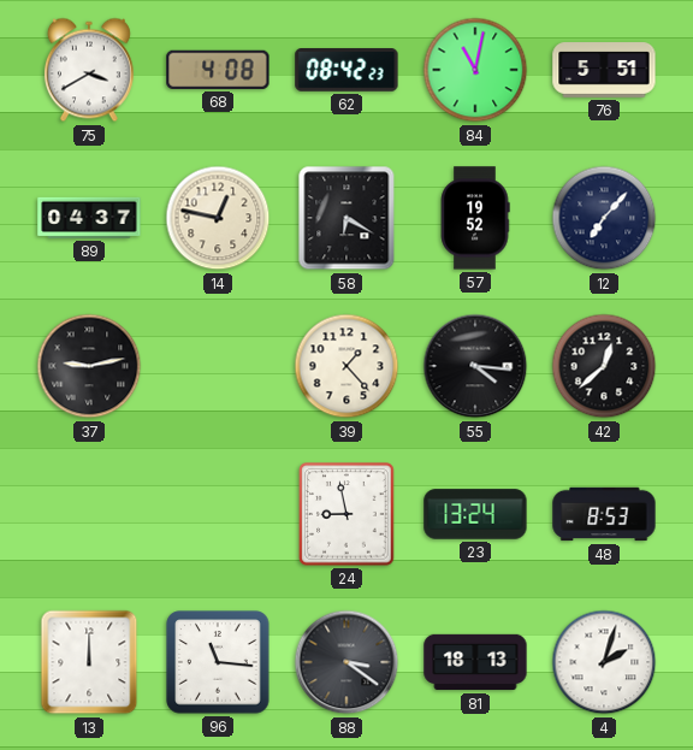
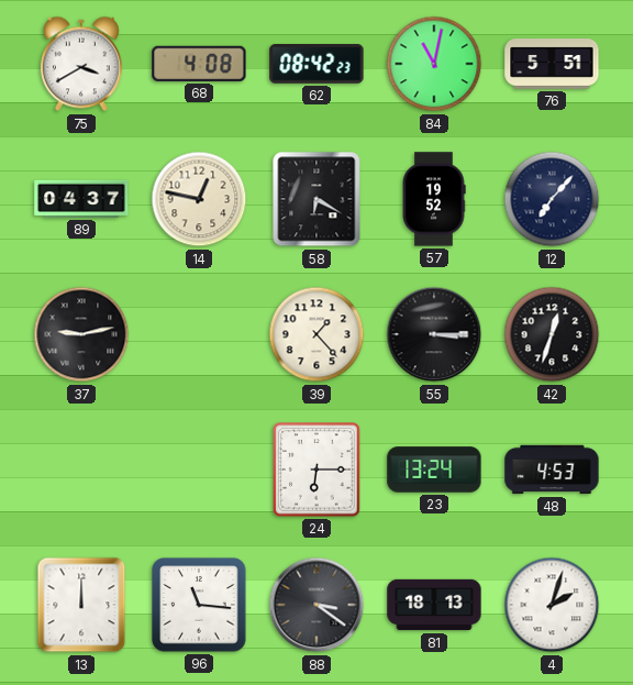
55: 4:16 -> 3:15 (434, 334)
42: 12:38 -> 12:33 (552, 334)
24: 8:58 -> 6:15 (316, 469)
48: 8:53 -> 4:53 (552, 469)
